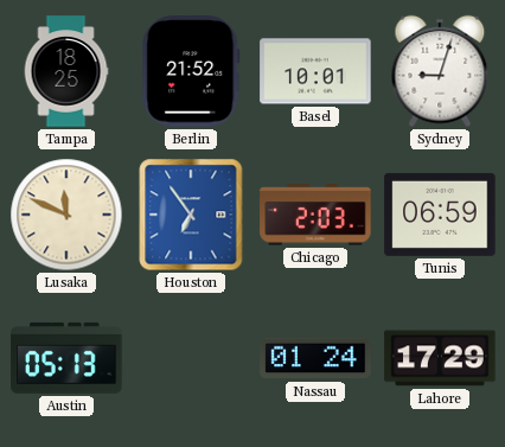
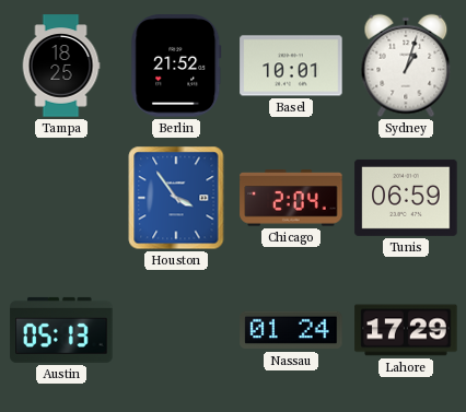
Sydney: 9:03 -> 1:03 (406, 66)
Lusaka: 11:49 -> none (66, 215)
Houston: 6:54 -> 3:54 (176, 198)
Chicago: 2:03 -> 2:04 (291, 198)
